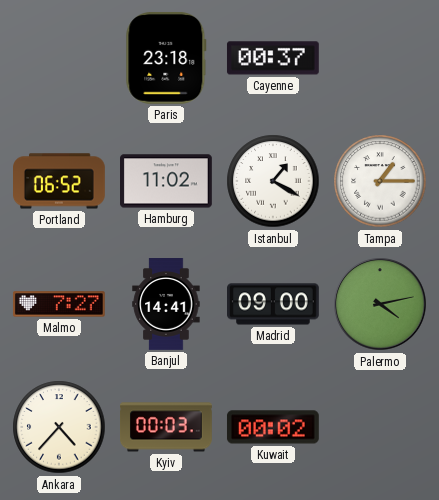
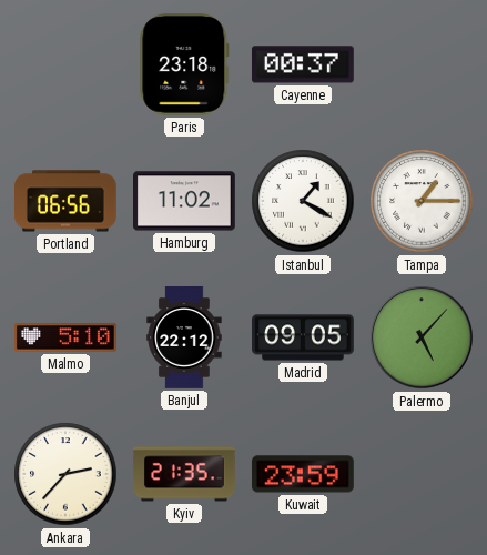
Portland: 06:52 -> 06:56 (67, 201)
Malmo: 7:27 -> 5:10 (65, 337)
Banjul: 14:41 -> 22:12 (184, 339)
Madrid: 09:00 -> 09:05 (304, 337)
Palermo: 4:13 -> 5:07 (422, 337)
Ankara: 4:37 -> 2:37 (65, 474)
Kyiv: 00:03 -> 21:35 (185, 474)
Kuwait: 00:02 -> 23:59 (303, 474)
